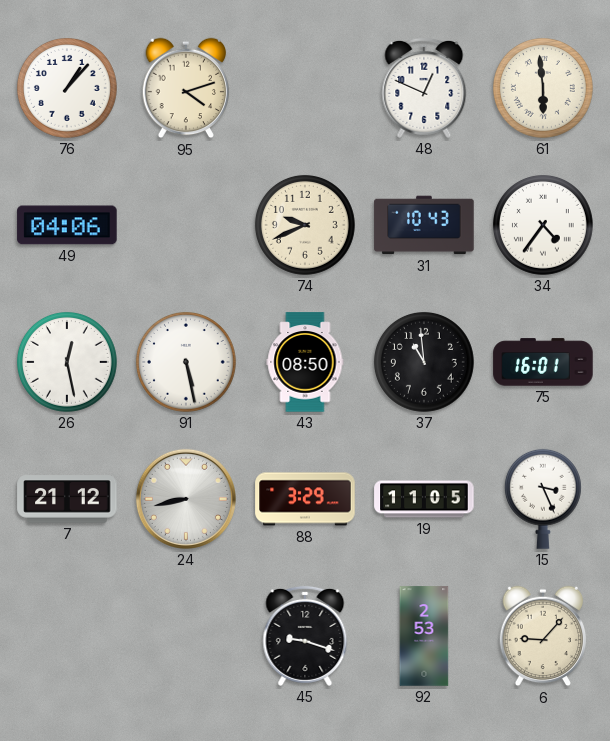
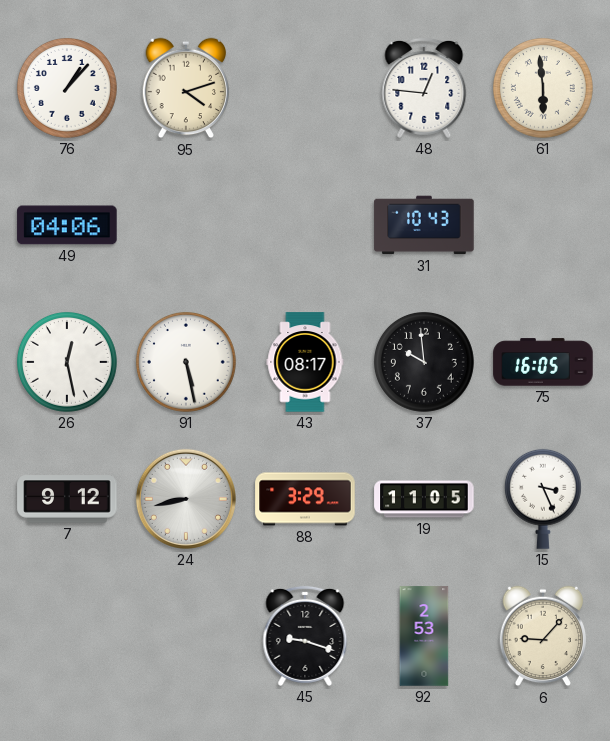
48: 12:49 -> 12:46 (424, 88)
74: 9:41 -> none (305, 225)
34: 4:36 -> none (543, 225)
43: 08:50 -> 08:17 (305, 362)
37: 10:59 -> 9:59 (424, 362)
75: 16:01 -> 16:05 (543, 362)
7: 21:12 -> 9:12 (67, 499)
